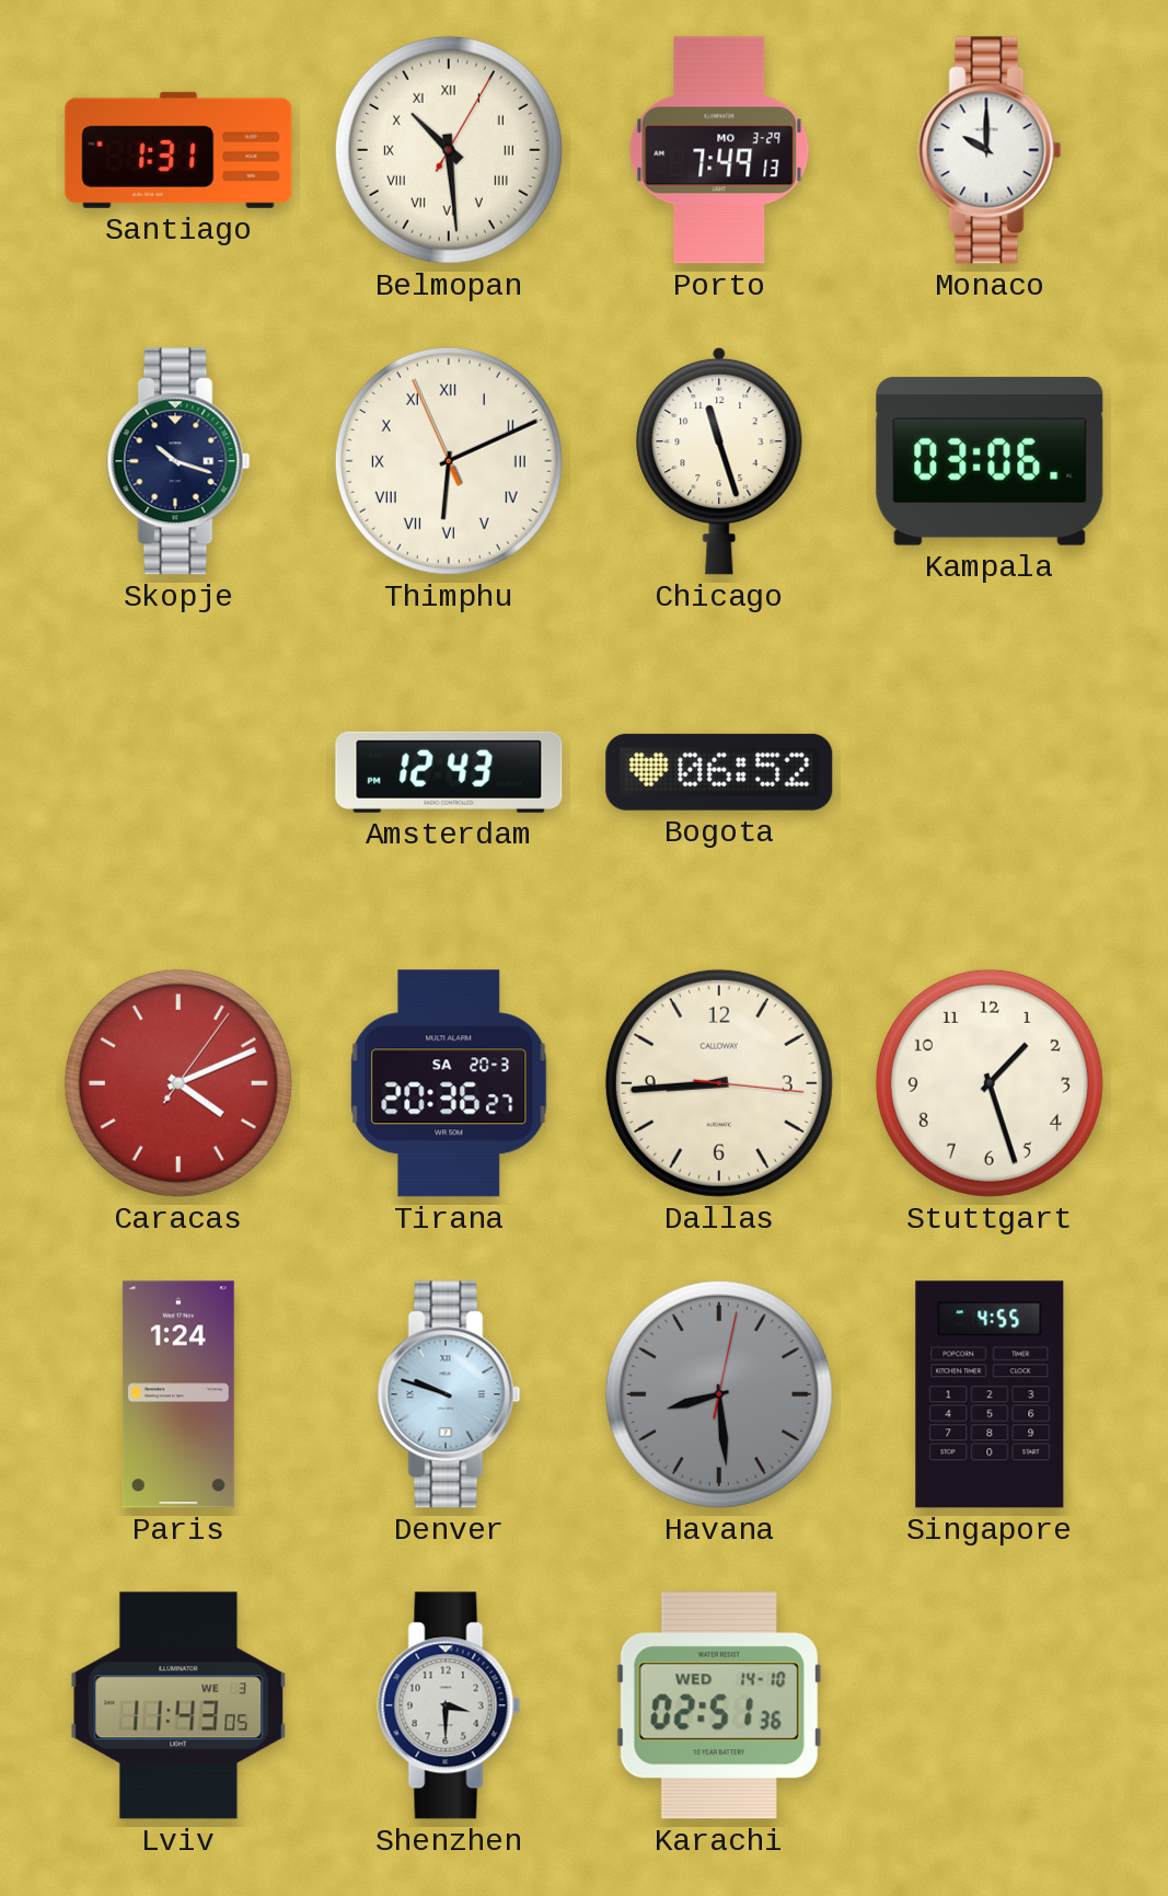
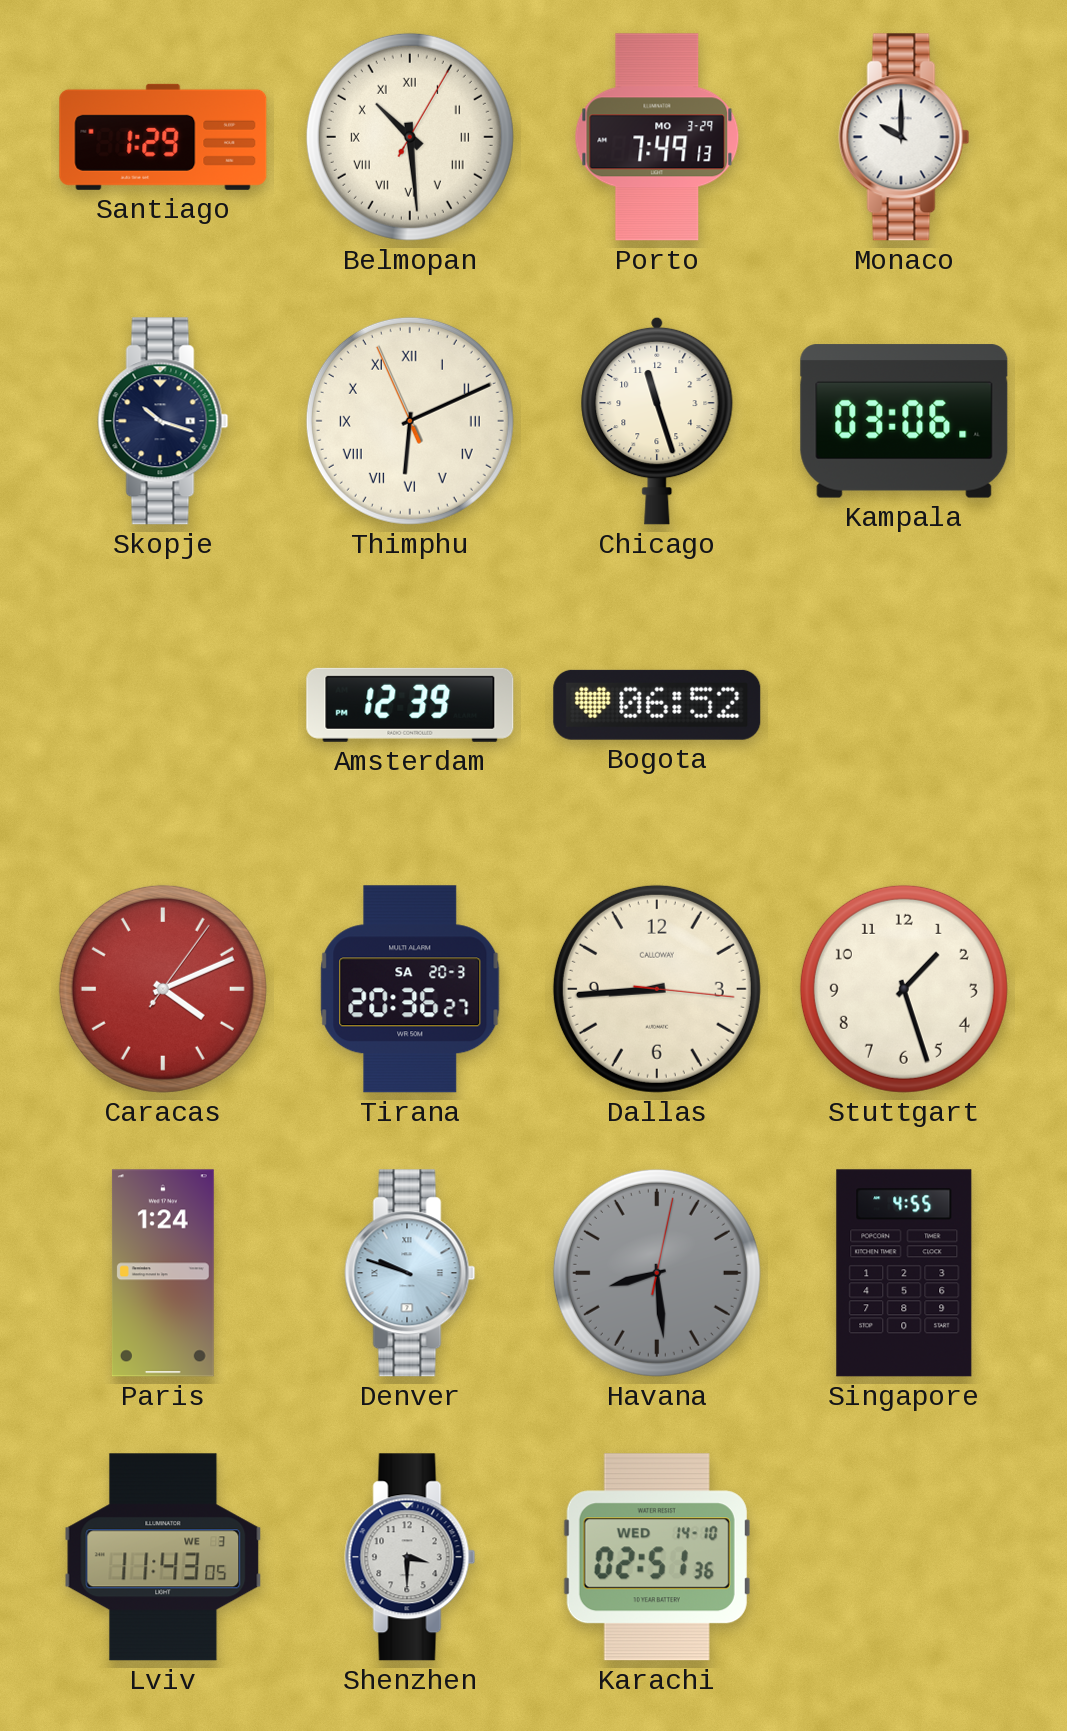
Santiago: 1:31 -> 1:29 (163, 137)
Amsterdam: 12:43 -> 12:39 (410, 705)
